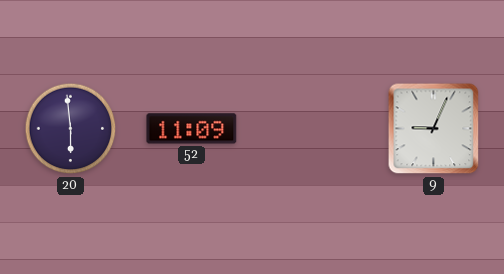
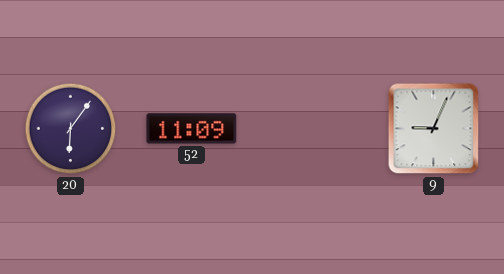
20: 5:59 -> 6:06 (71, 129)
